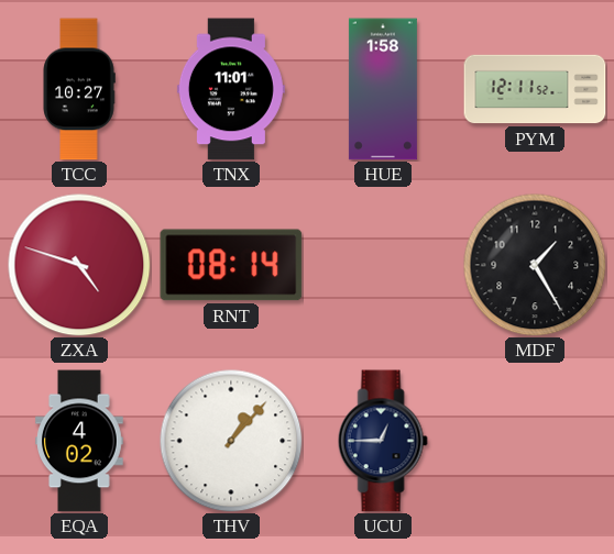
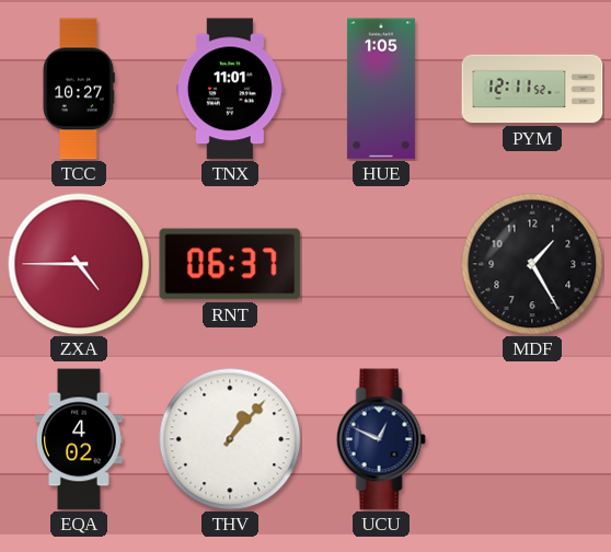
HUE: 1:58 -> 1:05 (381, 89)
ZXA: 4:48 -> 4:45 (79, 264)
RNT: 08:14 -> 06:37 (230, 264)
UCU: 12:45 -> 12:49 (381, 439)
